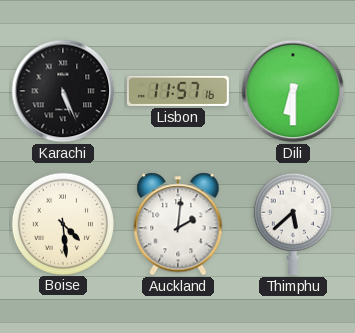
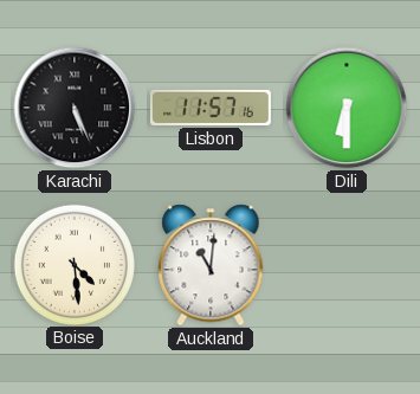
Auckland: 2:01 -> 11:01 (211, 265)
Thimphu: 5:38 -> none (293, 224)
